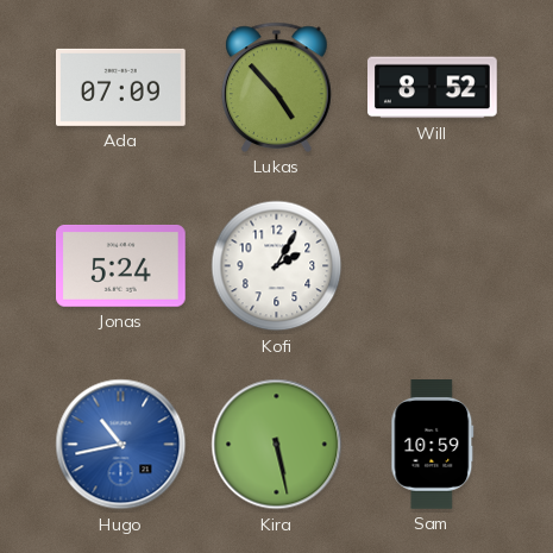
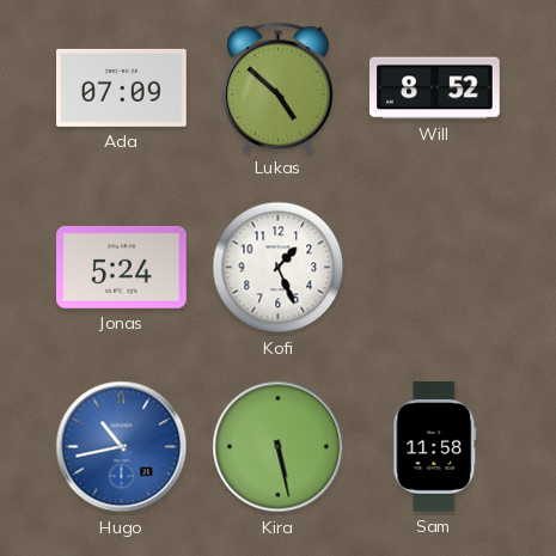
Lukas: 4:53 -> 4:52 (279, 87)
Kofi: 2:05 -> 1:26 (279, 268)
Sam: 10:59 -> 11:58 (435, 447)
